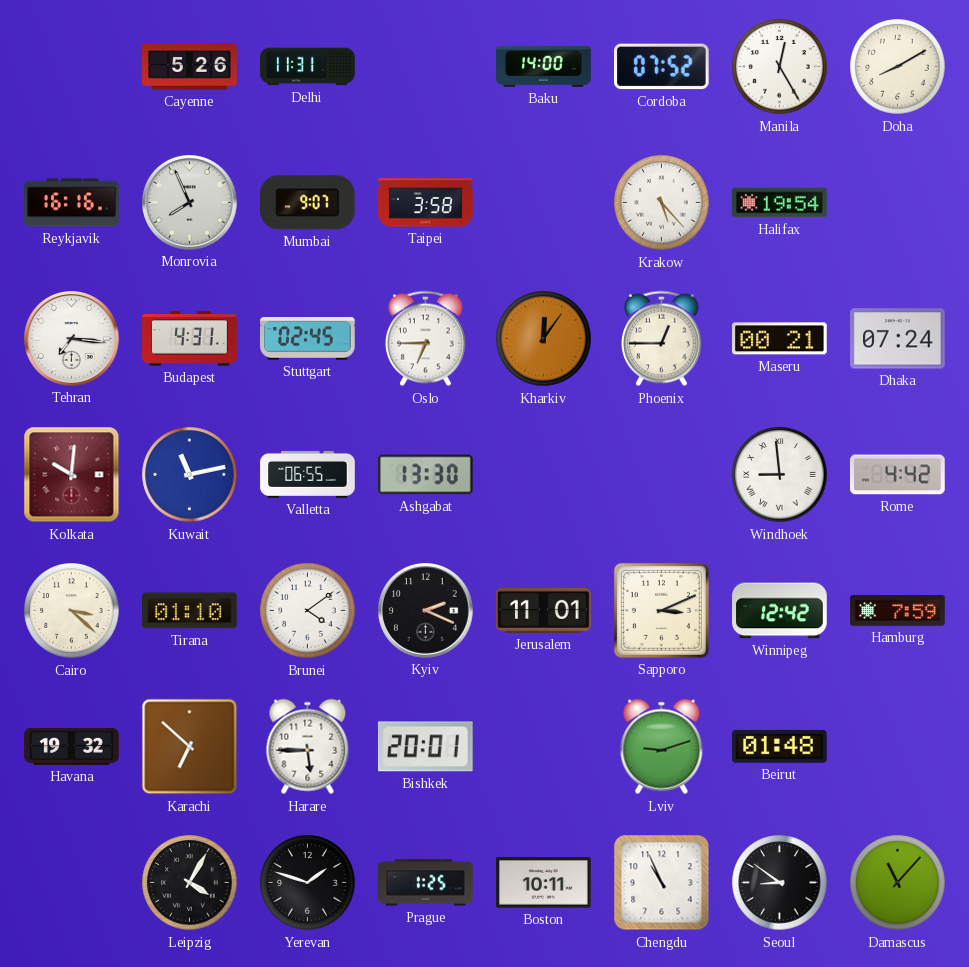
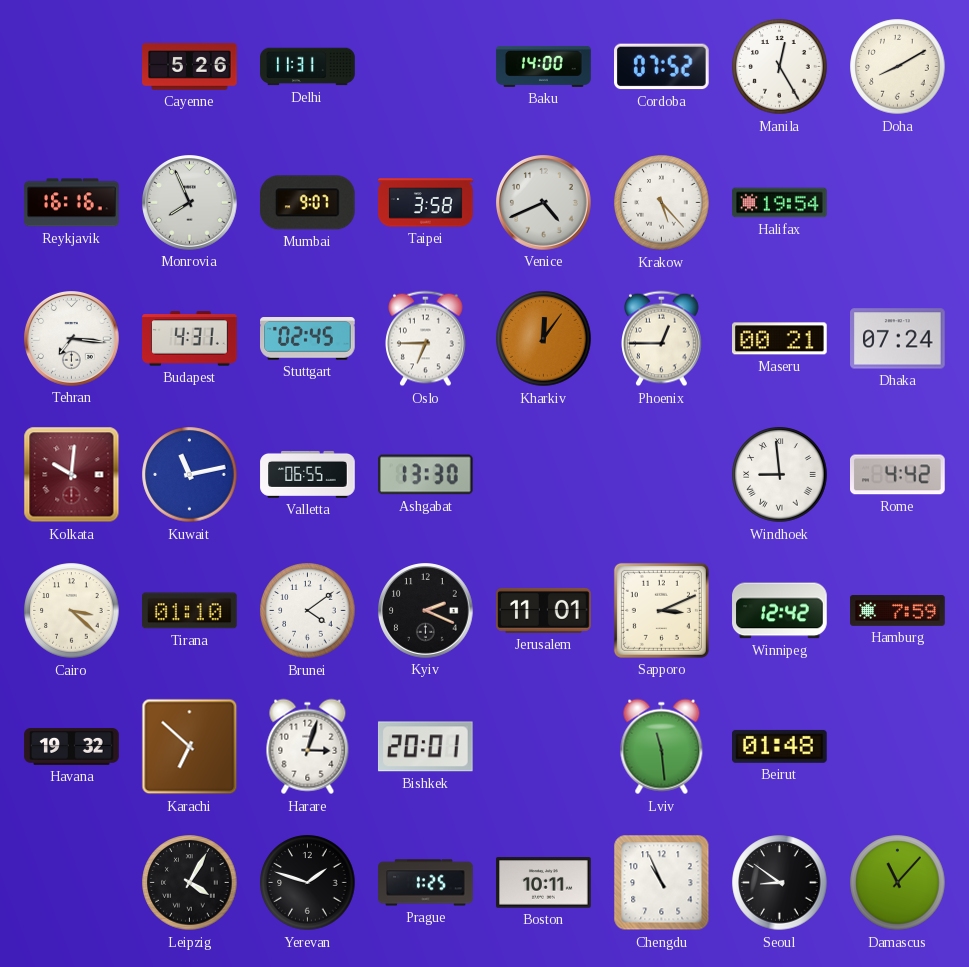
Venice: none -> 4:41 (544, 203)
Harare: 5:45 -> 3:03 (308, 747)
Lviv: 9:12 -> 11:29 (662, 747)
